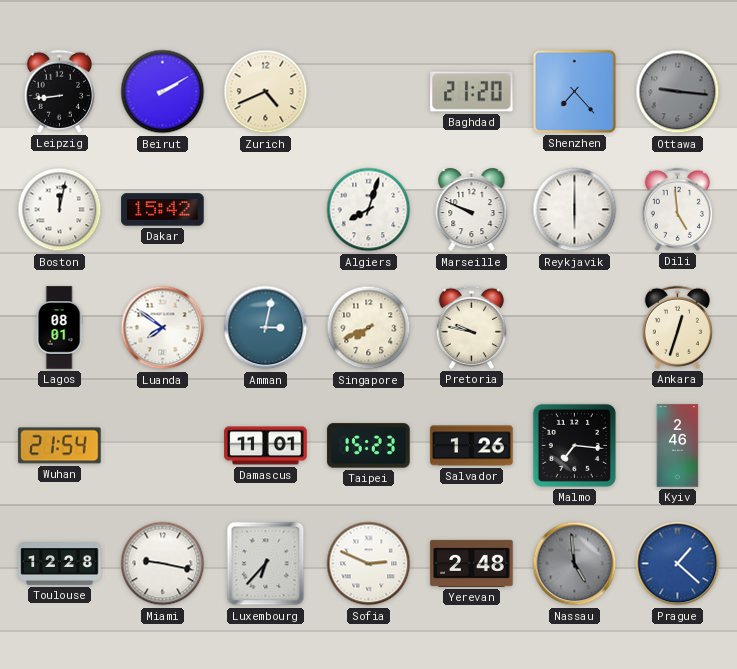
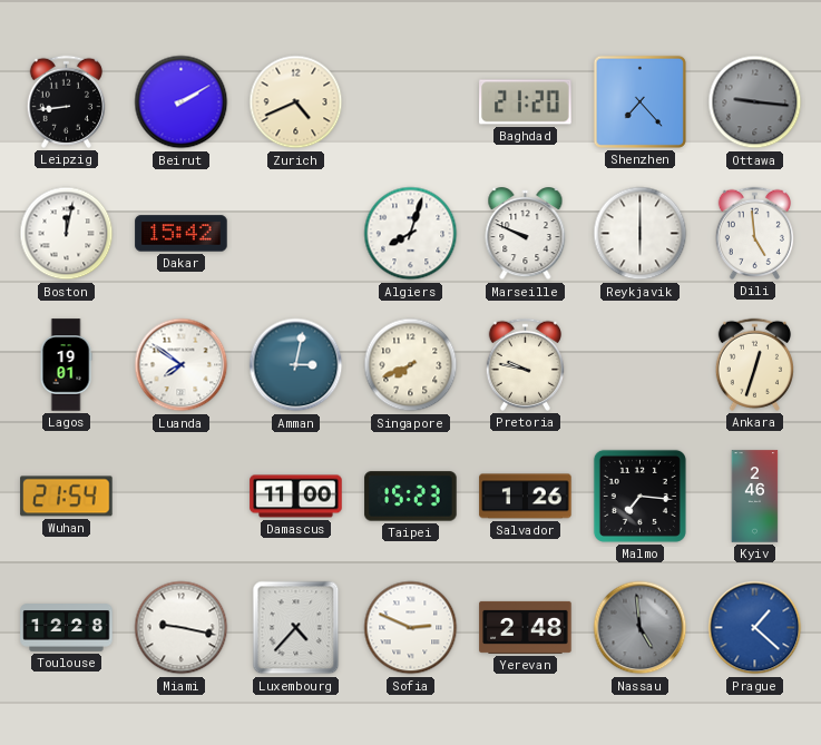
Lagos: 08:01 -> 19:01 (66, 365)
Damascus: 11:01 -> 11:00 (296, 497)
Luxembourg: 6:37 -> 4:37 (296, 628)
